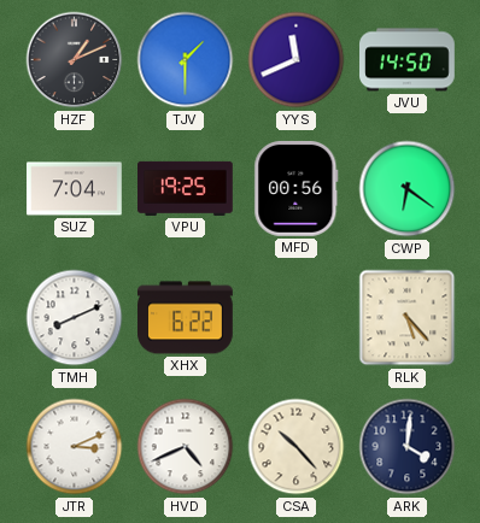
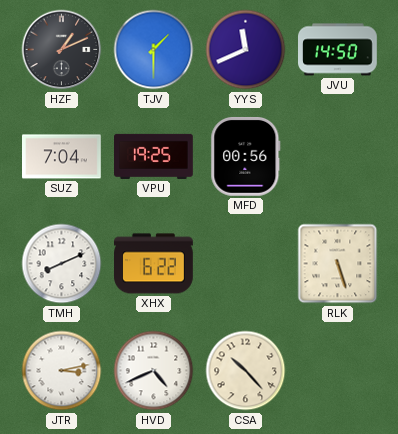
CWP: 6:21 -> none (408, 189)
RLK: 5:23 -> 5:27 (338, 264)
JTR: 3:11 -> 3:13 (62, 371)
ARK: 4:01 -> none (408, 447)
